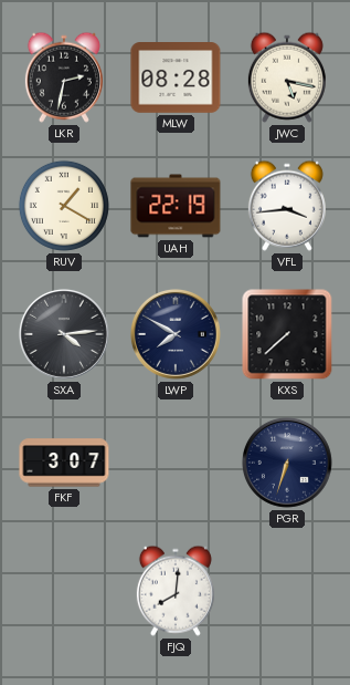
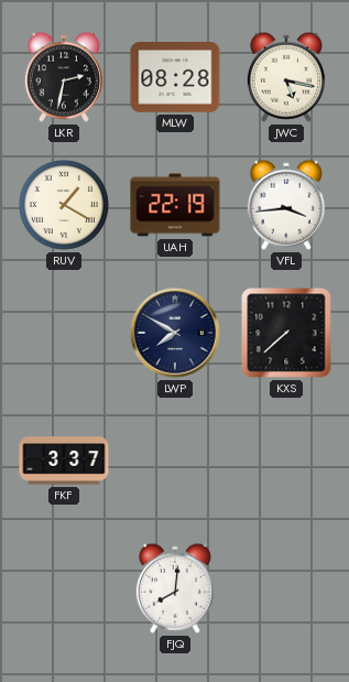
SXA: 4:14 -> none (64, 334)
FKF: 3:07 -> 3:37 (64, 461)
PGR: 6:33 -> none (287, 463)
